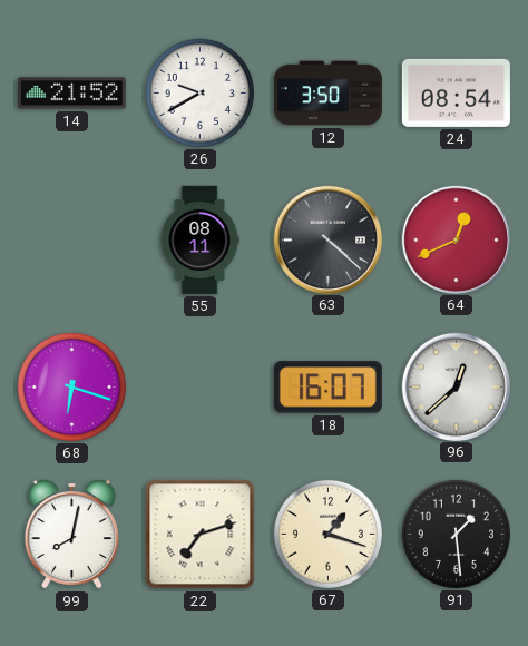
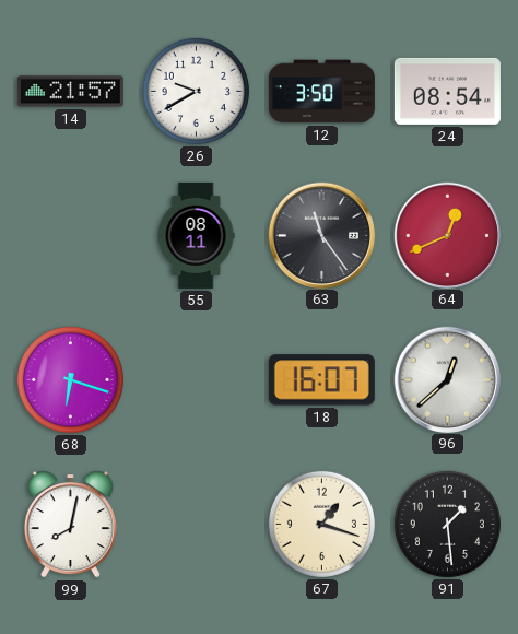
14: 21:52 -> 21:57 (70, 92)
63: 4:22 -> 11:24 (322, 235)
22: 7:12 -> none (201, 535)
